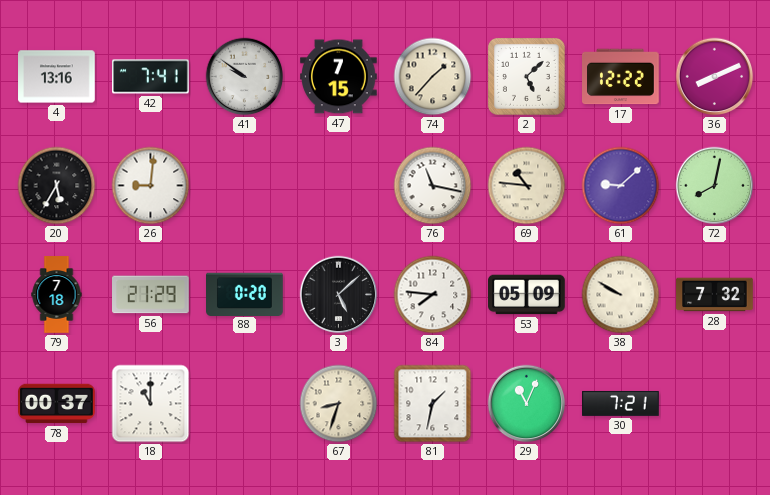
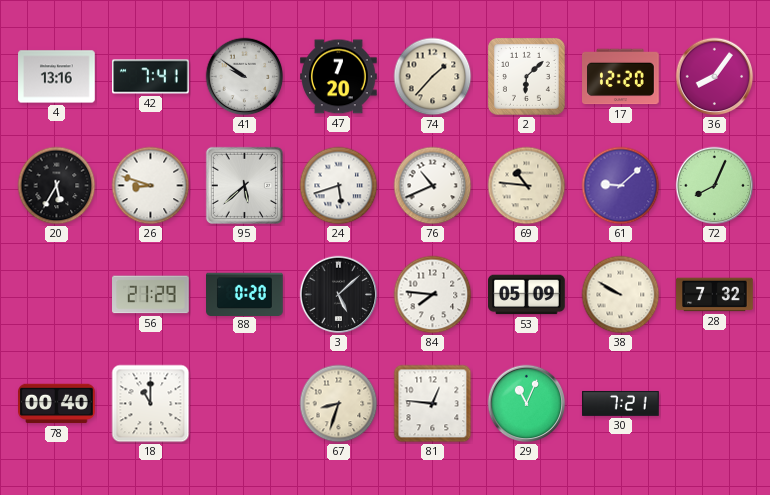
47: 7:15 -> 7:20 (339, 77)
2: 5:08 -> 6:08 (526, 76)
17: 12:22 -> 12:20 (621, 77)
36: 8:11 -> 8:06 (715, 77)
26: 9:01 -> 8:48 (151, 186)
95: none -> 5:38 (244, 185)
24: none -> 5:42 (339, 186)
76: 11:17 -> 10:41 (433, 186)
72: 8:02 -> 8:04 (715, 186)
79: 7:18 -> none (57, 295)
78: 00:37 -> 00:40 (57, 404)
81: 1:32 -> 12:46 (433, 404)
